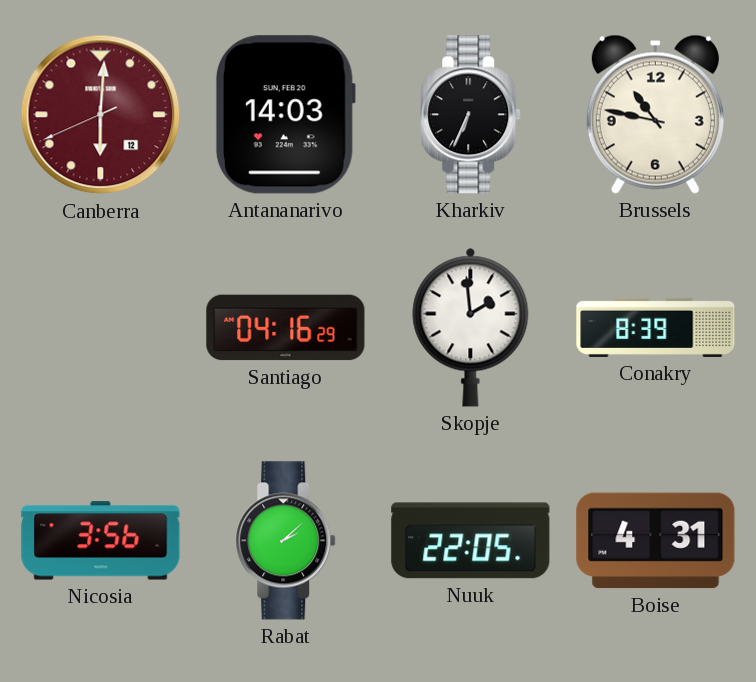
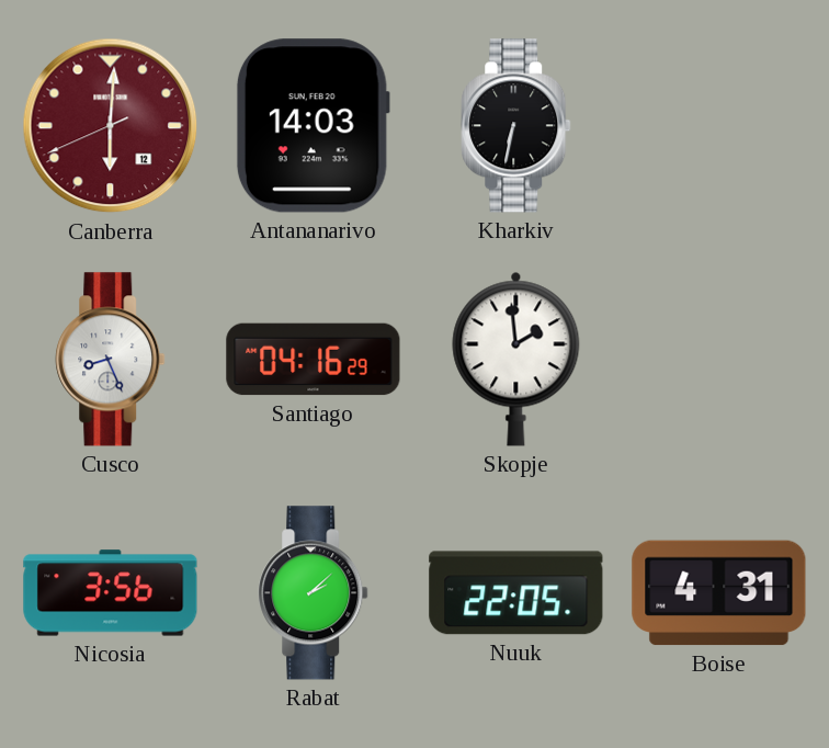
Kharkiv: 6:34 -> 6:32 (516, 126)
Brussels: 10:47 -> none (655, 114)
Cusco: none -> 8:26 (111, 360)
Conakry: 8:39 -> none (656, 327)
